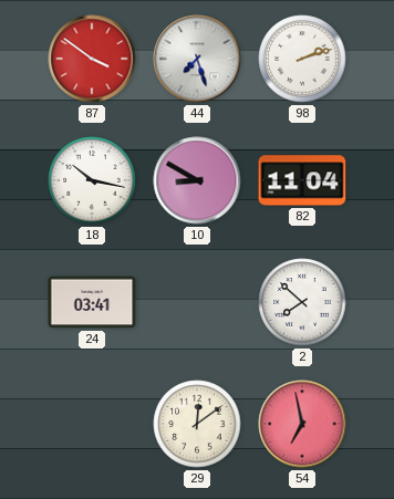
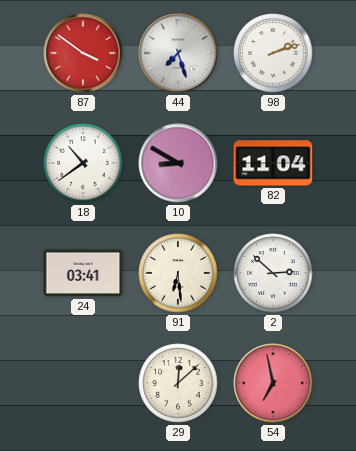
18: 10:17 -> 10:39 (83, 163)
91: none -> 6:29 (178, 273)
2: 7:52 -> 2:52 (273, 273)
29: 12:09 -> 12:08 (178, 383)
